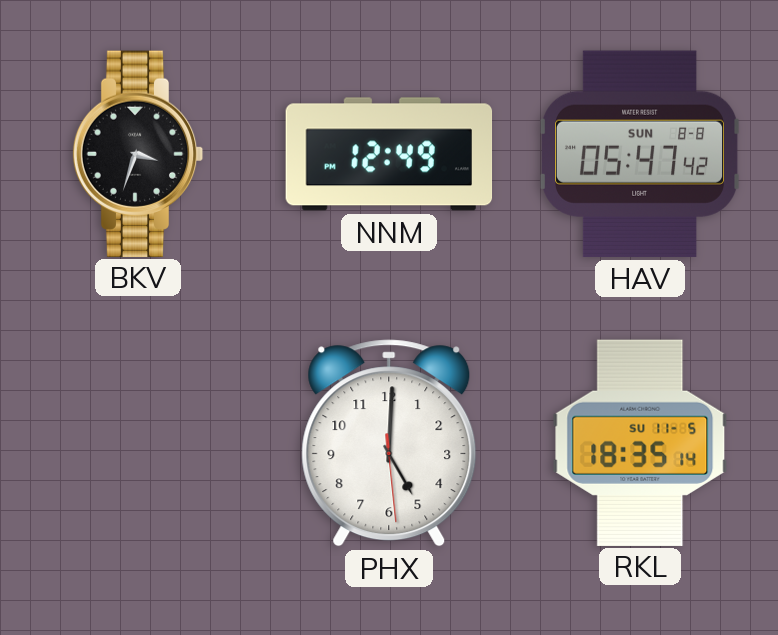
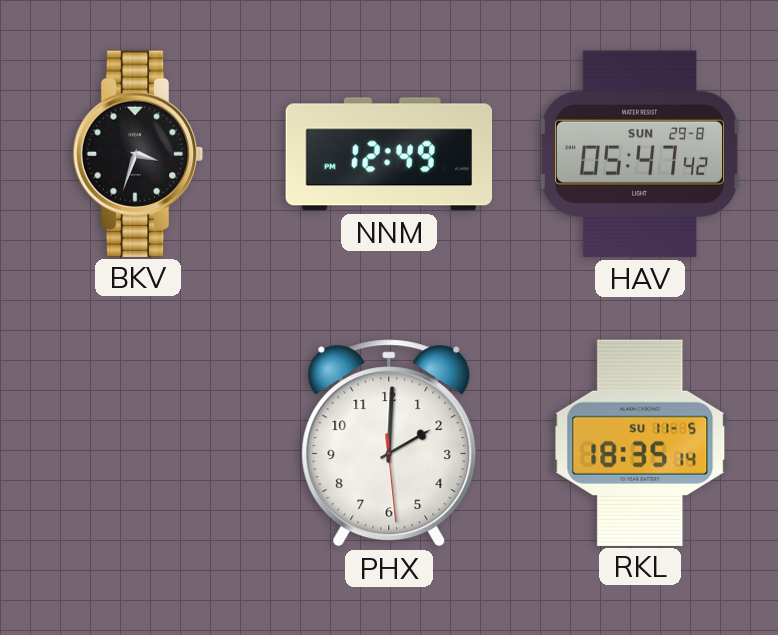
HAV date: SUN 8-8 -> SUN 29-8 (641, 154)
PHX: 5:00 -> 2:00 (389, 443)
